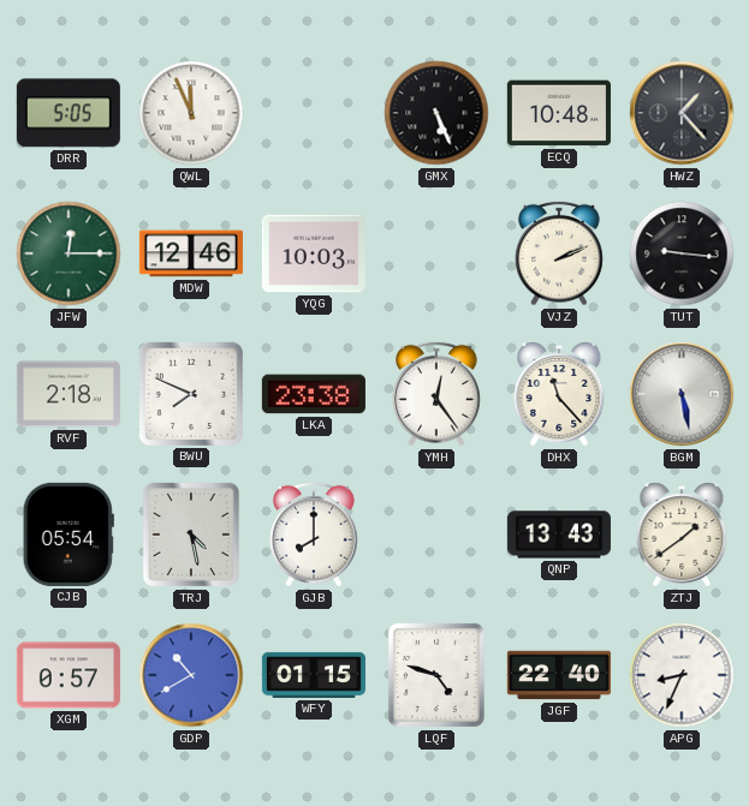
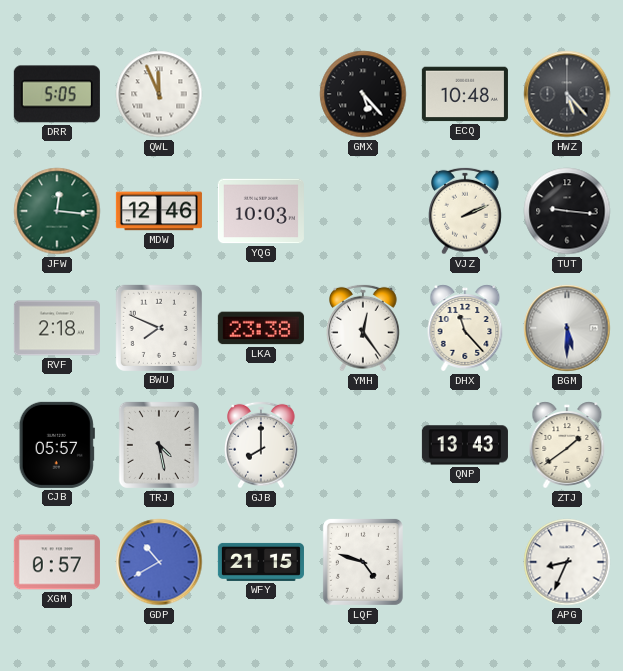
GMX: 5:26 -> 5:23 (363, 94)
HWZ: 1:23 -> 5:23 (567, 94)
JFW: 12:15 -> 12:16 (57, 211)
BGM: 5:28 -> 5:30 (567, 328)
CJB: 05:54 -> 05:57 (57, 445)
WFY: 01:15 -> 21:15 (261, 562)
JGF: 22:40 -> none (559, 675)
